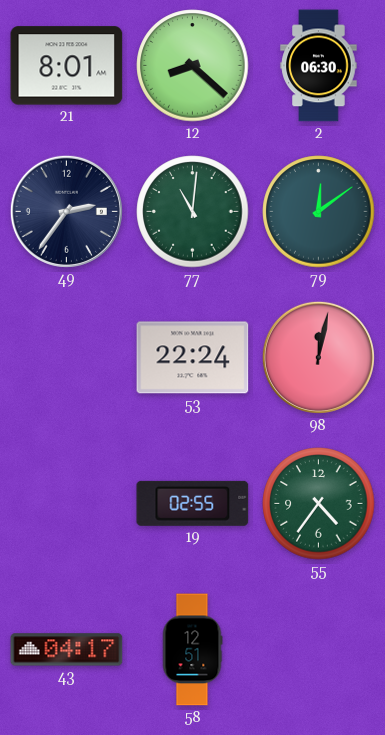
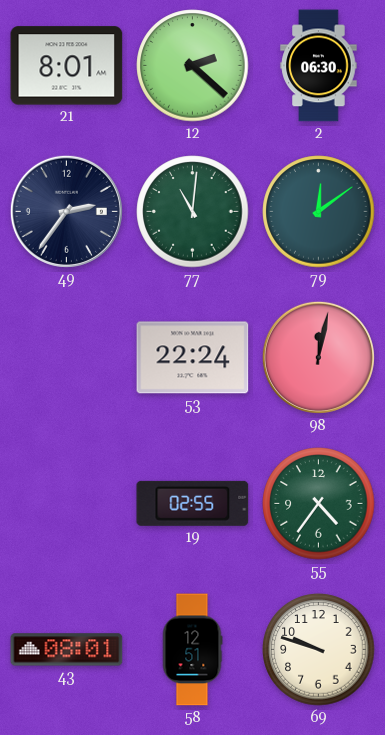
12: 8:22 -> 2:22 (193, 66)
43: 04:17 -> 08:01 (67, 650)
69: none -> 9:48 (319, 650)
